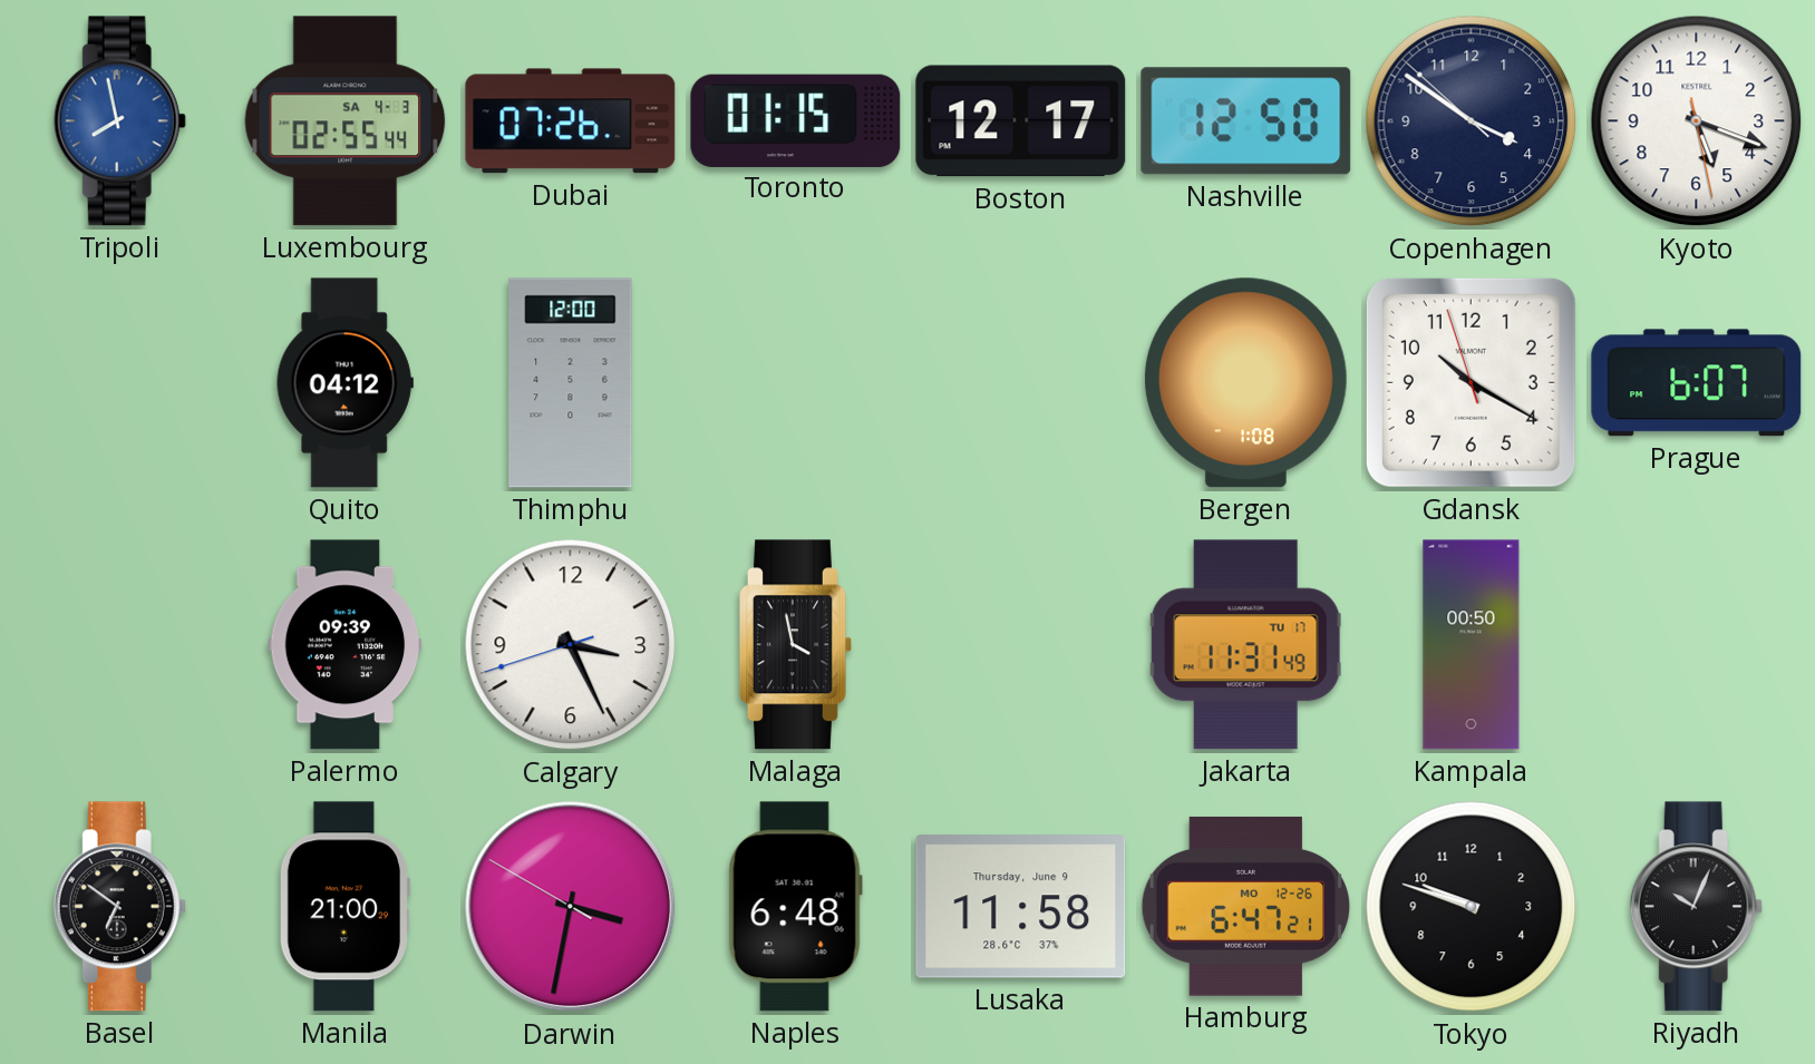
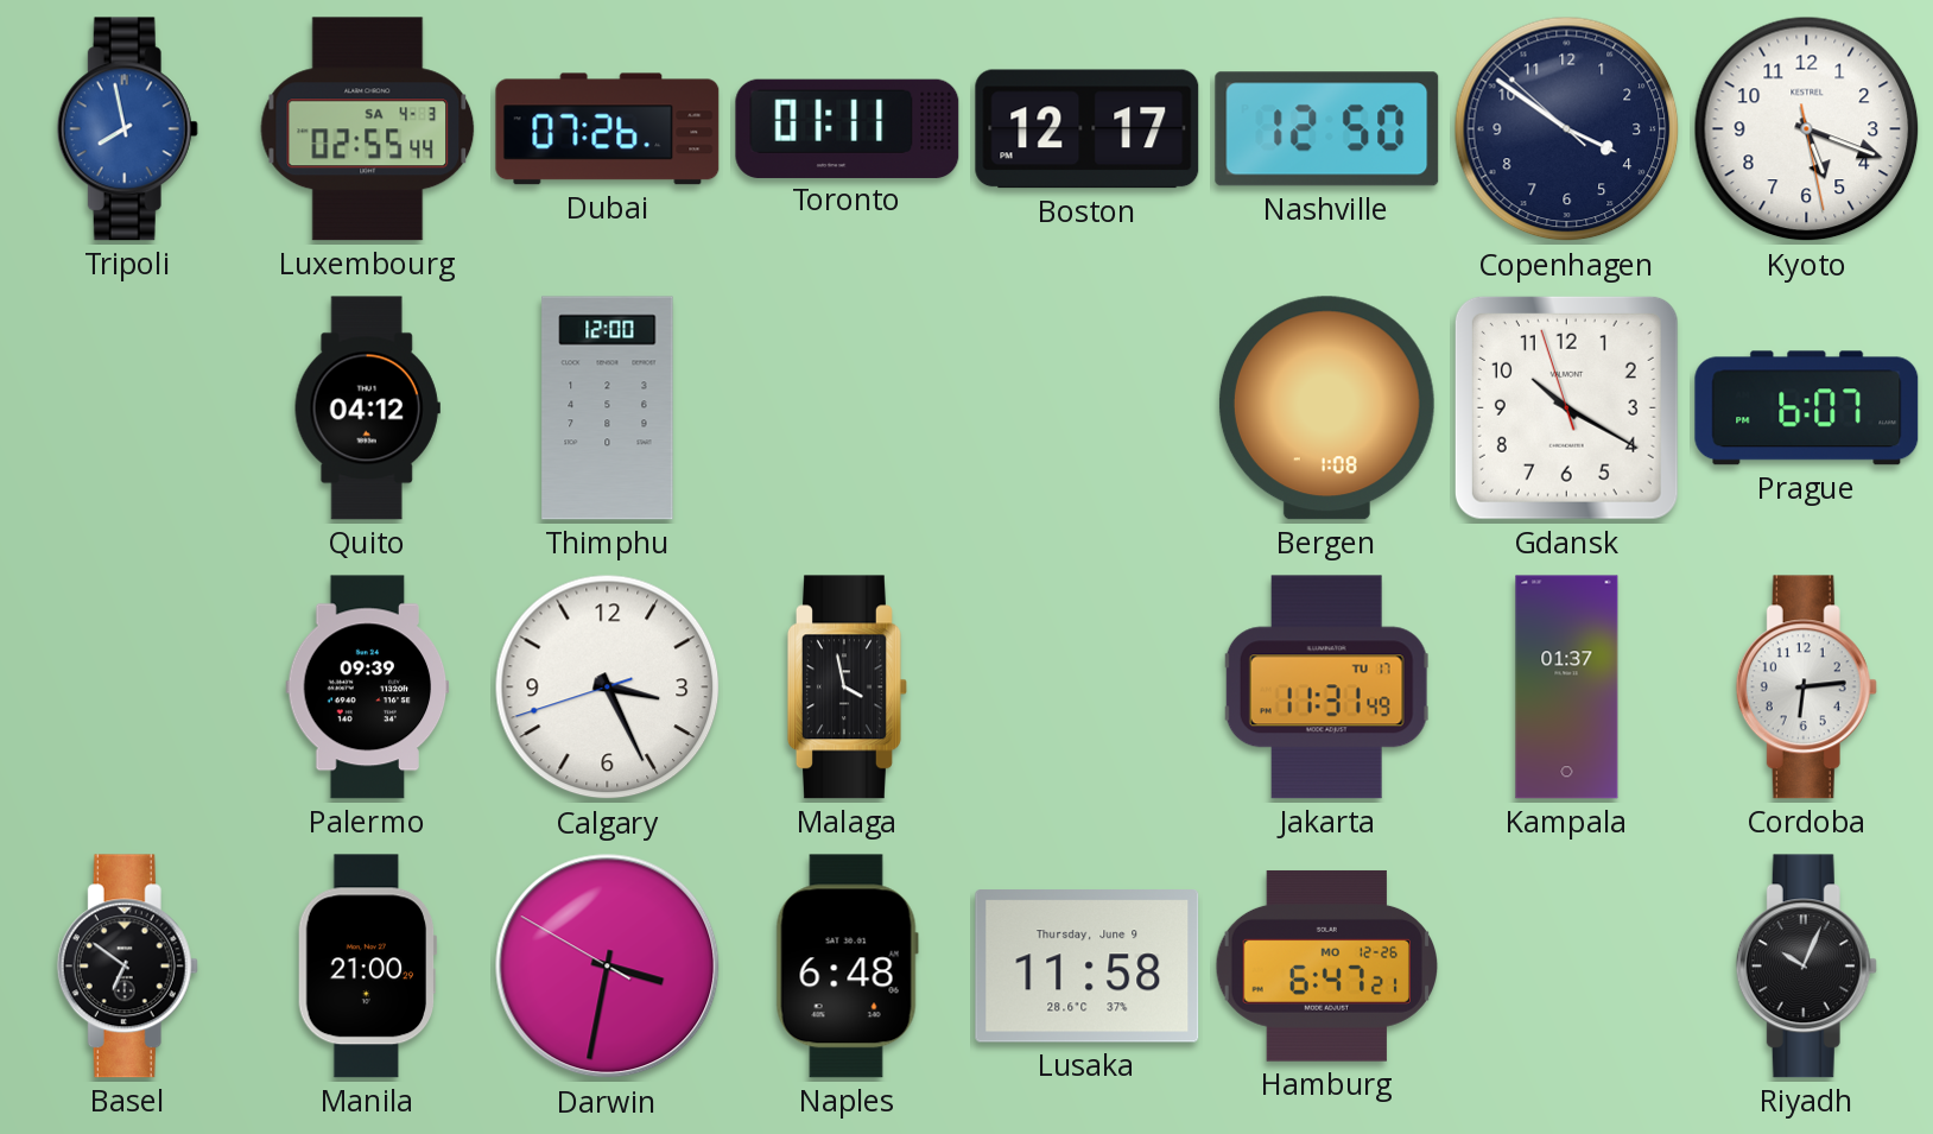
Toronto: 01:15 -> 01:11 (848, 128)
Kampala: 00:50 -> 01:37 (1567, 688)
Cordoba: none -> 6:14 (1806, 688)
Tokyo: 9:48 -> none (1472, 907)
